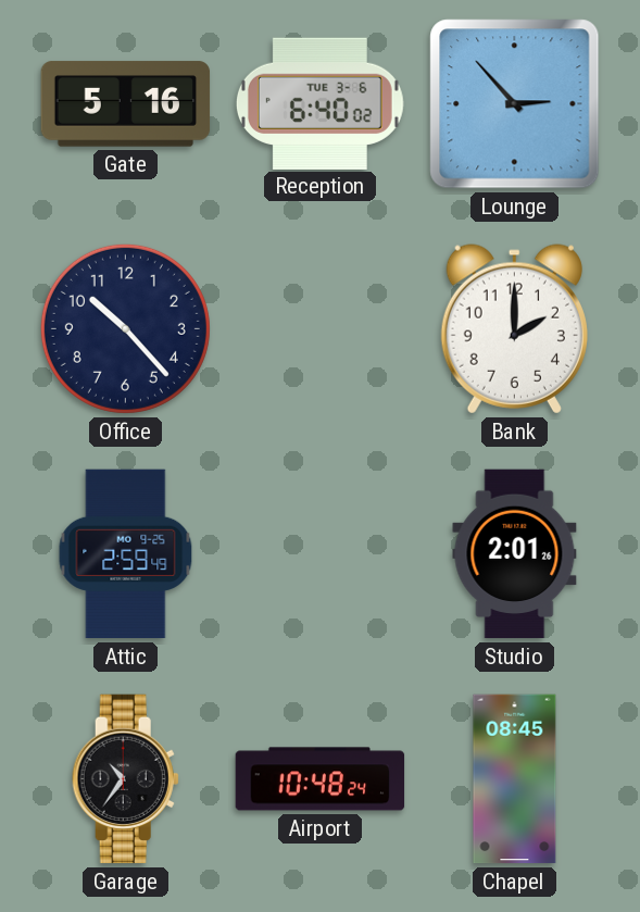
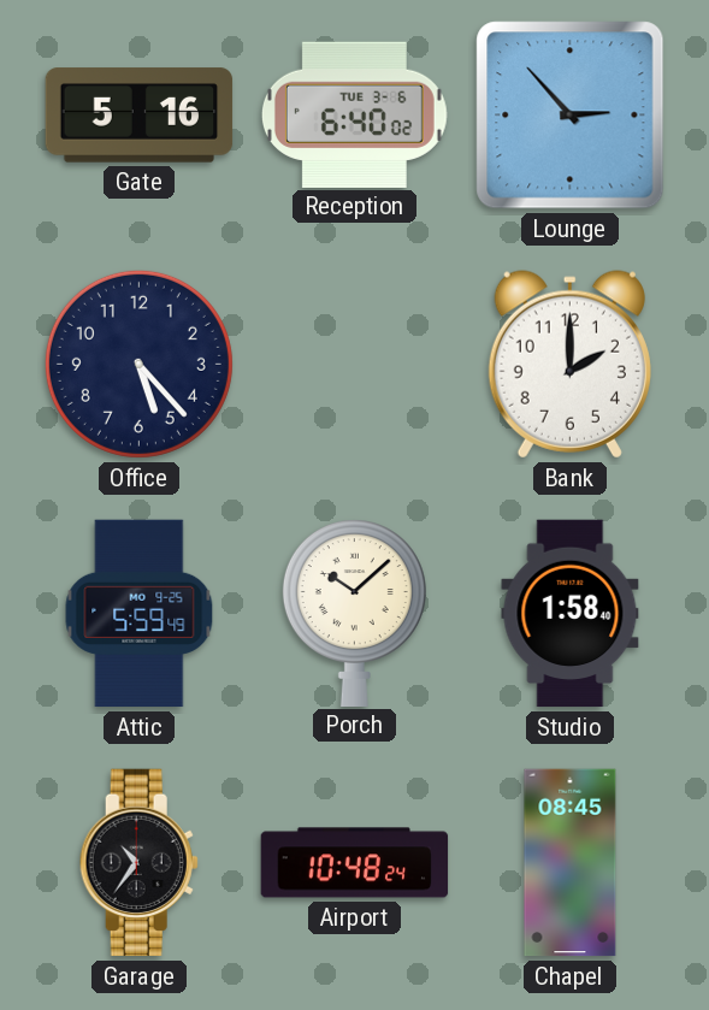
Office: 10:23 -> 5:23 (138, 364)
Attic: 2:59 -> 5:59 (140, 614)
Porch: none -> 10:08 (354, 613)
Studio: 2:01 -> 1:58 (571, 614)
